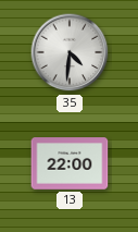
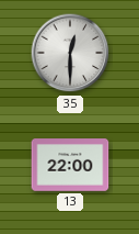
35: 4:31 -> 12:30 (70, 53)
